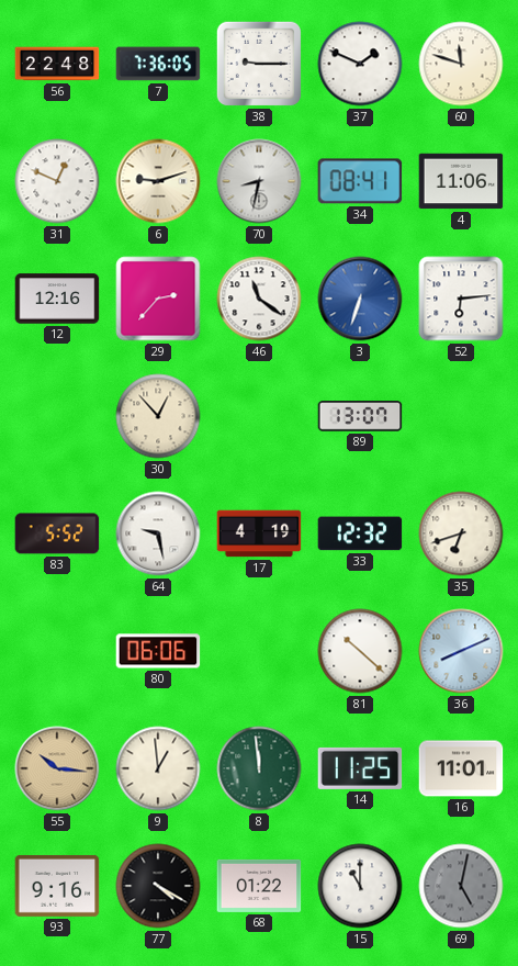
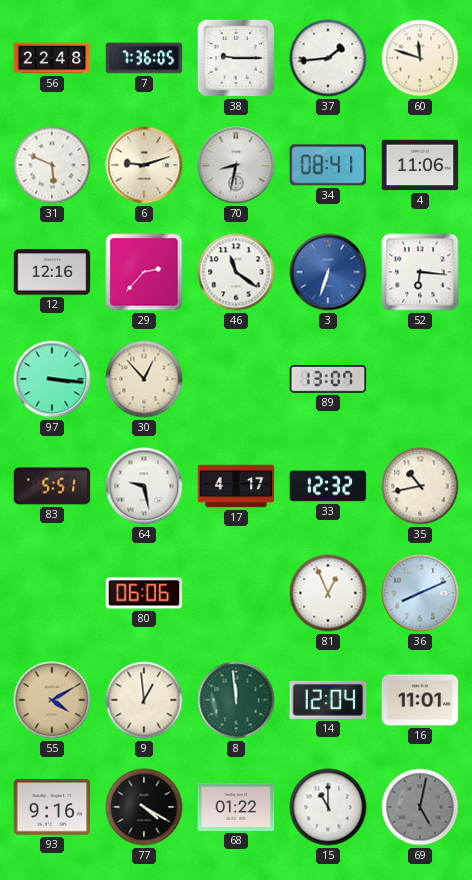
37: 1:49 -> 1:44 (328, 58)
31: 12:49 -> 5:49 (52, 165)
52: 6:14 -> 6:16 (420, 272)
97: none -> 3:16 (52, 379)
83: 5:52 -> 5:51 (52, 486)
17: 4:19 -> 4:17 (236, 486)
35: 6:42 -> 10:43 (420, 486)
81: 10:22 -> 12:56 (328, 593)
55: 10:16 -> 4:10 (52, 700)
14: 11:25 -> 12:04 (328, 700)
